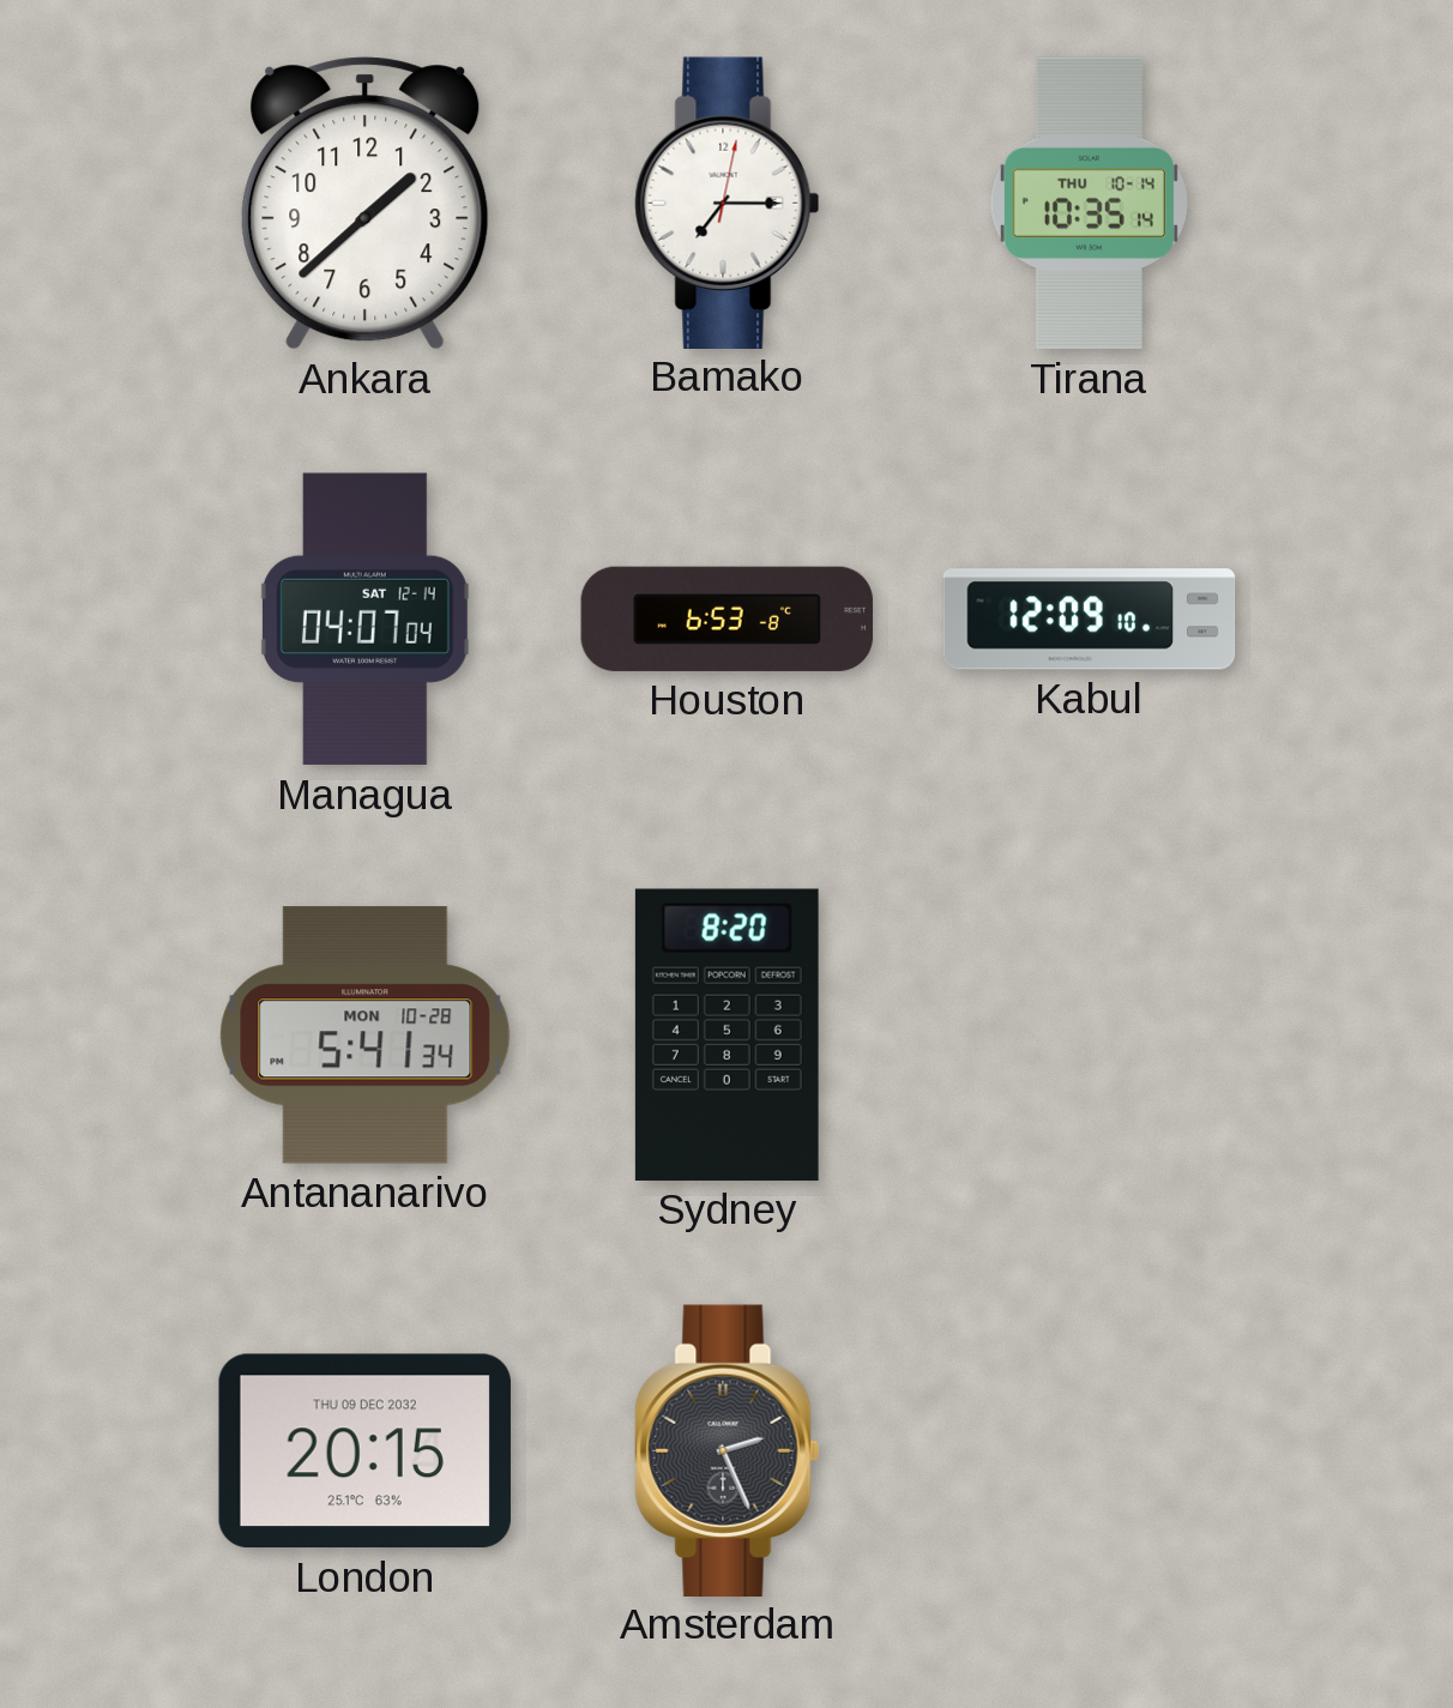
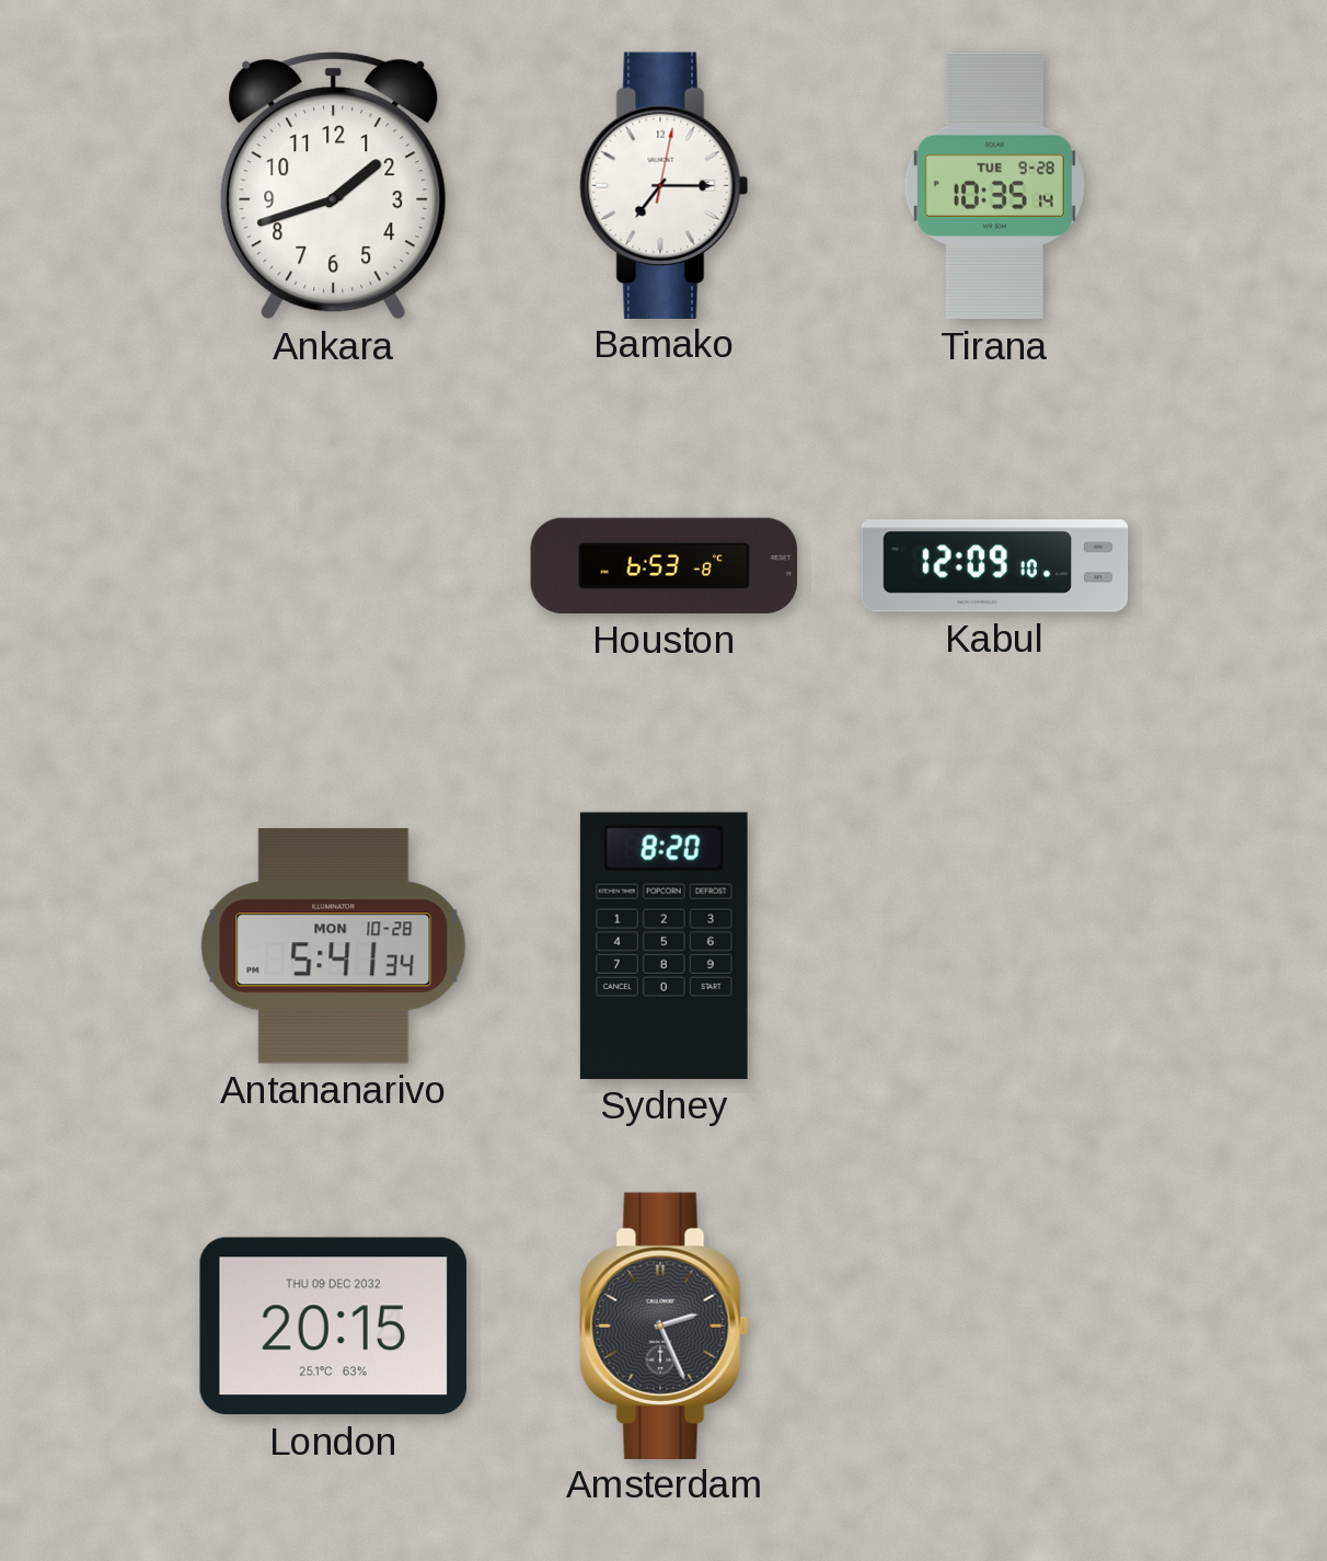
Ankara: 1:38 -> 1:42 (334, 186)
Tirana date: THU 10-14 -> TUE 9-28 (994, 186)
Managua: 04:07 -> none (364, 620)
